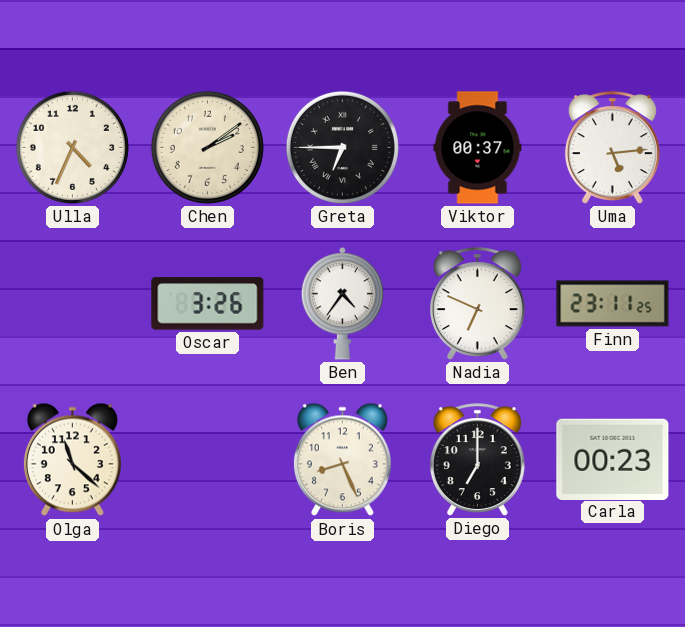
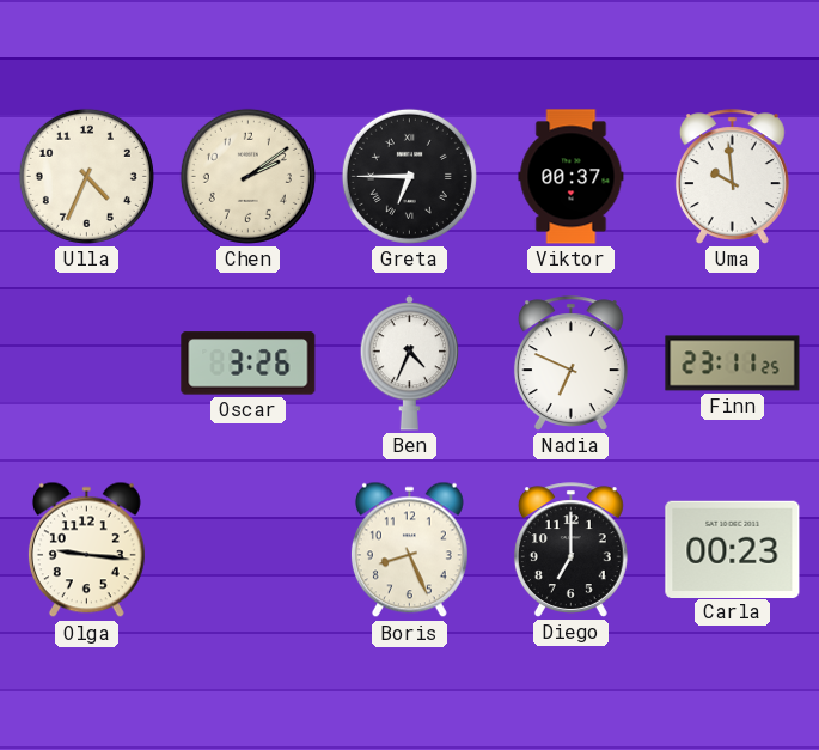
Uma: 5:14 -> 9:59 (732, 177)
Ben: 4:36 -> 4:34 (410, 364)
Olga: 11:22 -> 9:16 (86, 550)
